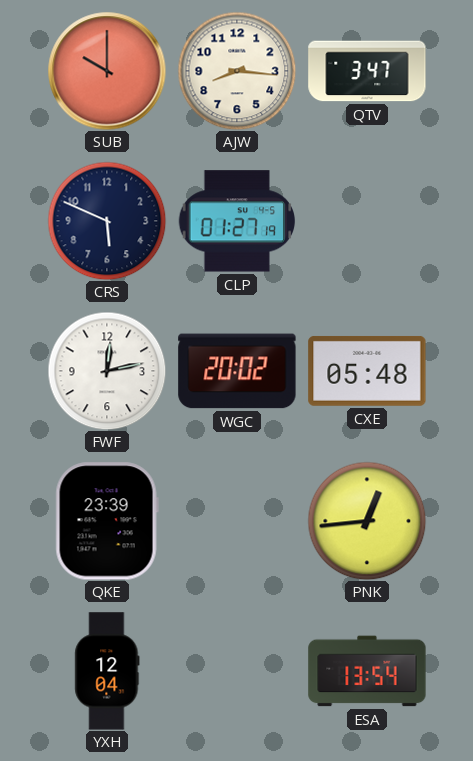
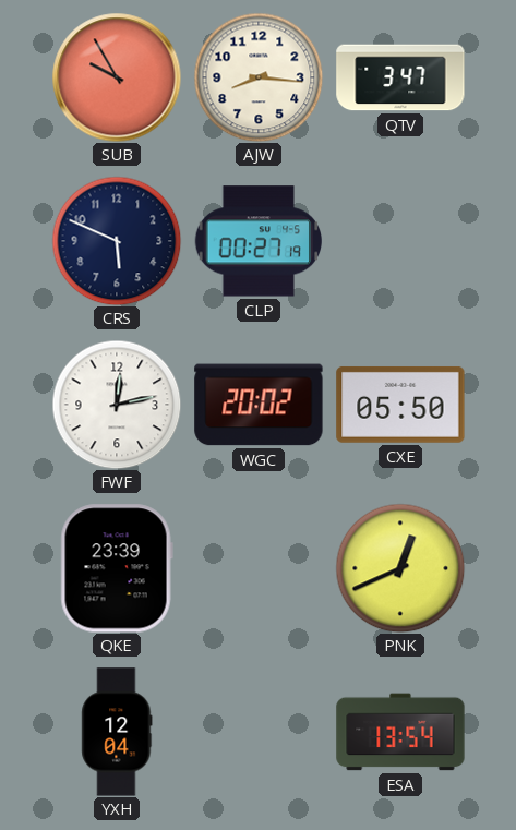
SUB: 10:00 -> 9:55 (117, 77)
CLP: 01:27 -> 00:27 (259, 241)
CXE: 05:48 -> 05:50 (400, 405)
PNK: 12:44 -> 12:41 (400, 568)
